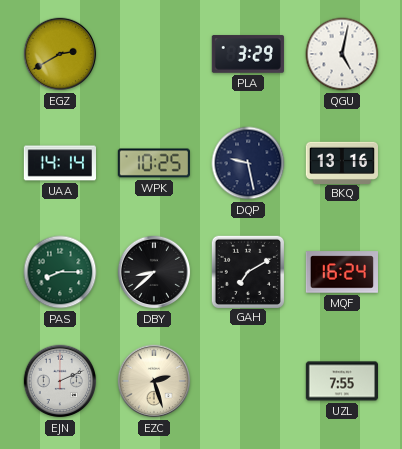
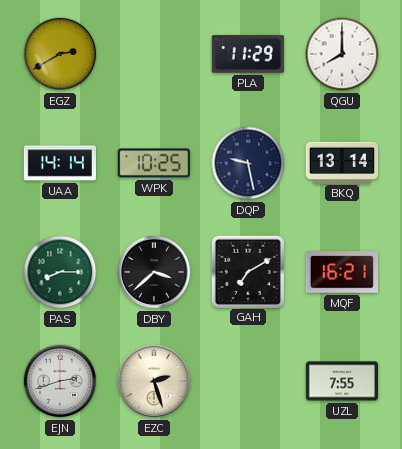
PLA: 3:29 -> 11:29 (247, 54)
QGU: 5:02 -> 8:00 (342, 54)
BKQ: 13:16 -> 13:14 (341, 162)
DBY: 8:38 -> 3:38 (154, 272)
MQF: 16:24 -> 16:21 (341, 272)
EJN: 2:11 -> 2:42 (60, 381)
